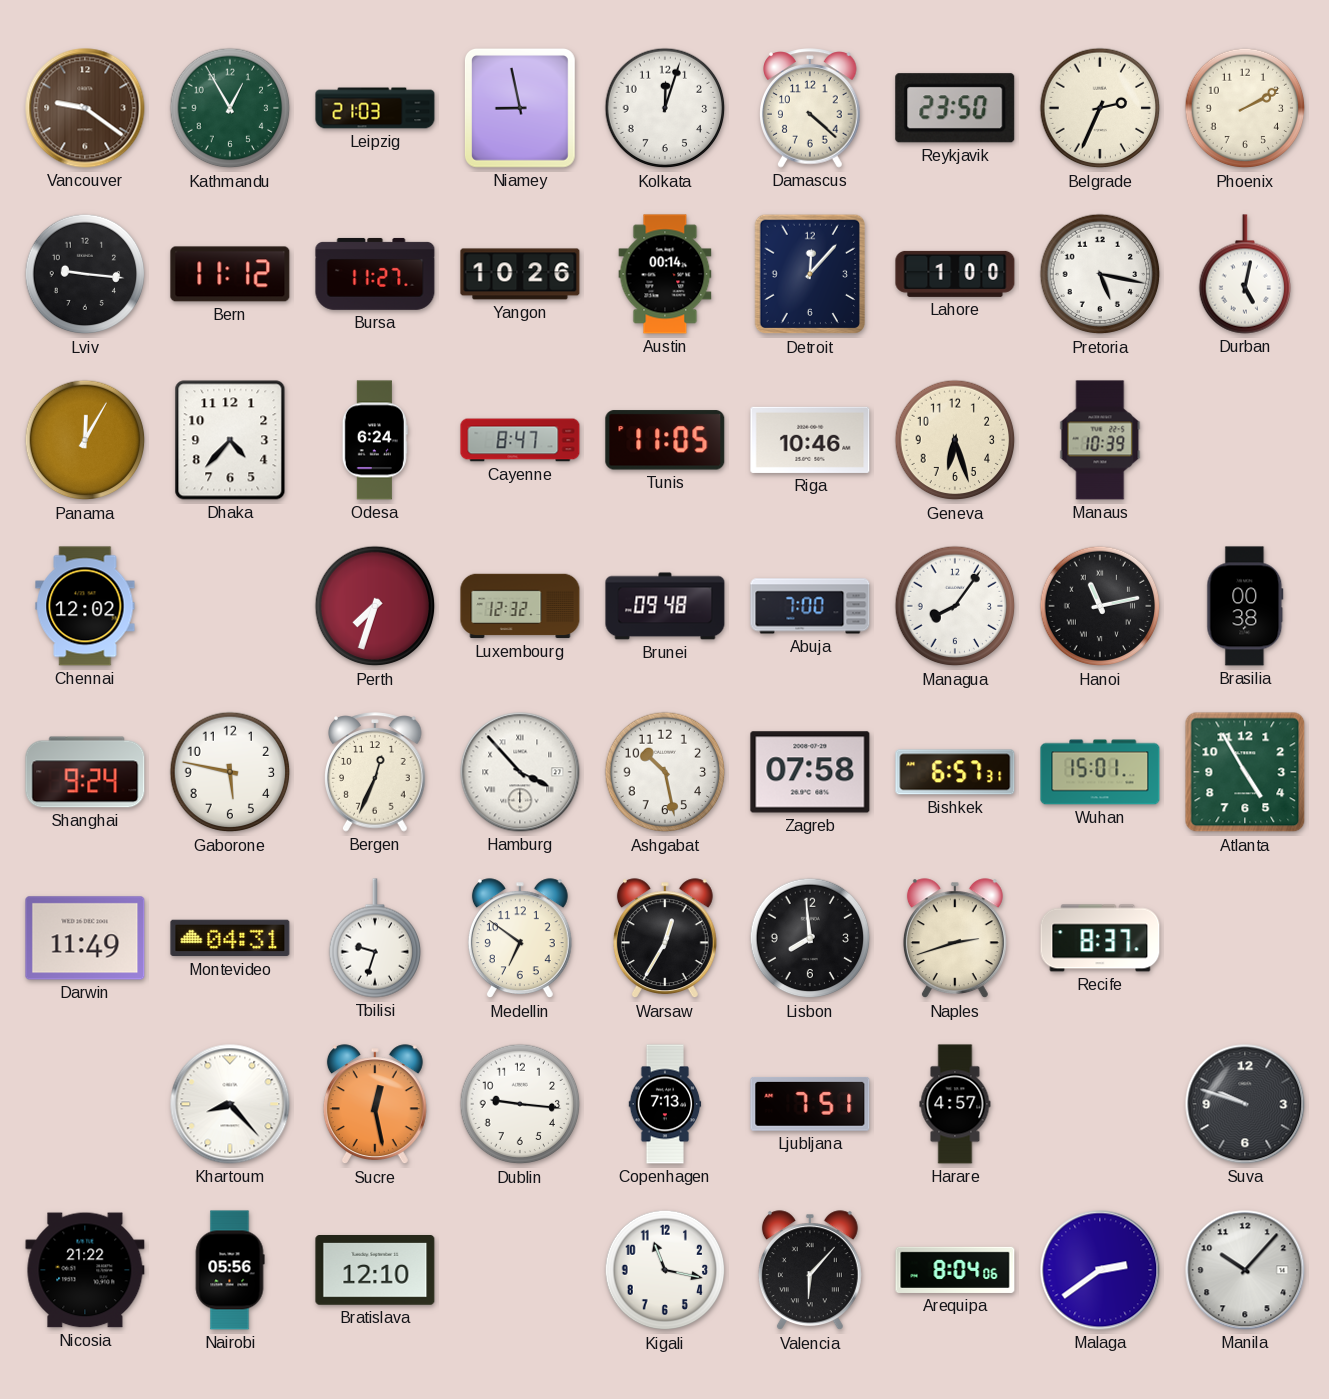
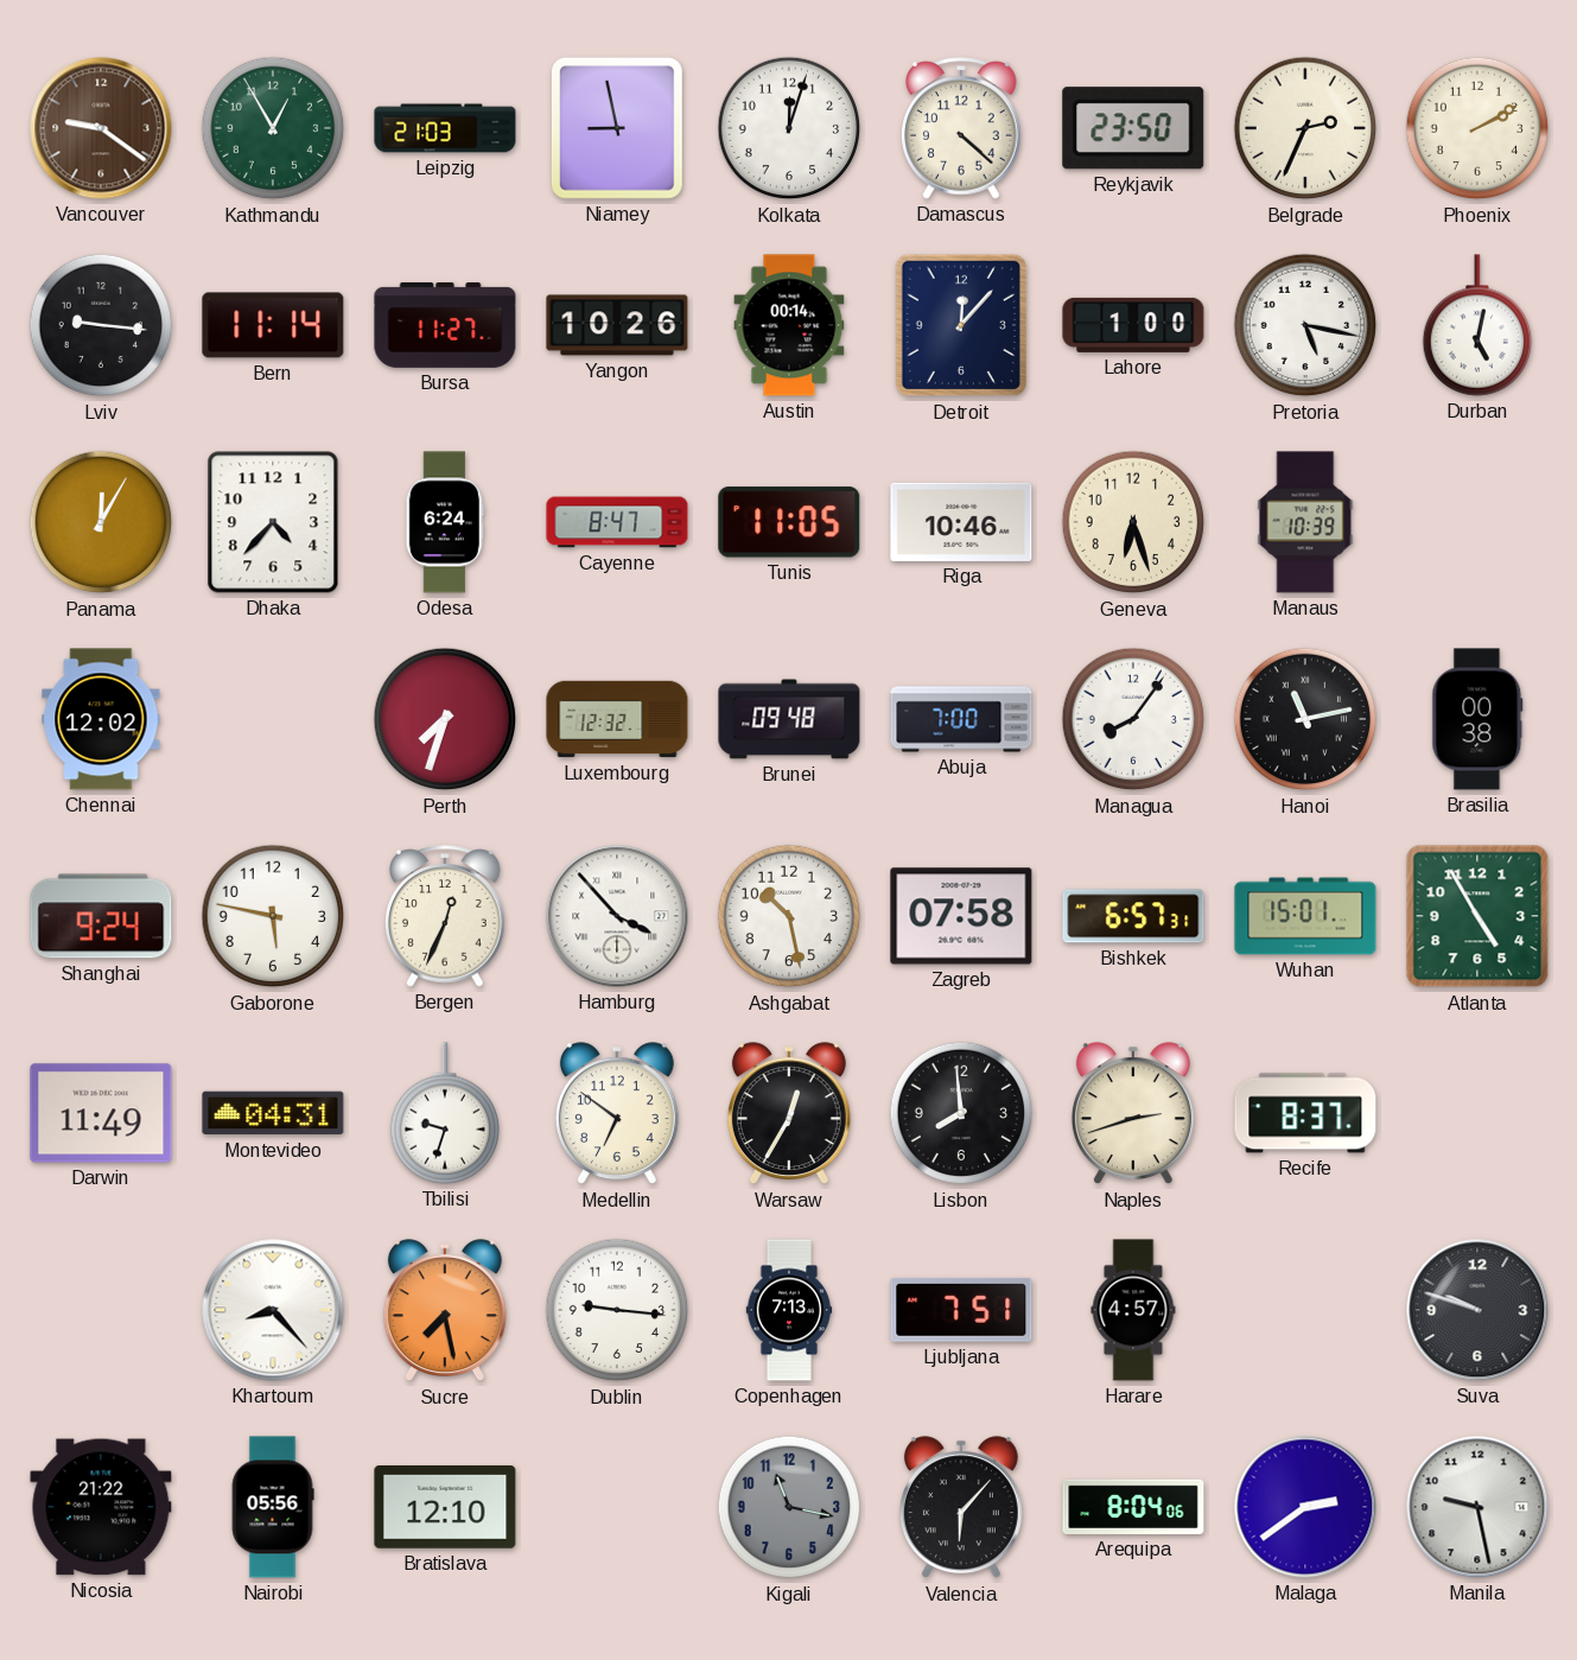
Bern: 11:12 -> 11:14 (273, 325)
Sucre: 12:28 -> 7:28 (445, 1311)
Kigali dial: white -> grey (789, 1507)
Manila: 10:07 -> 9:28 (1477, 1507)
